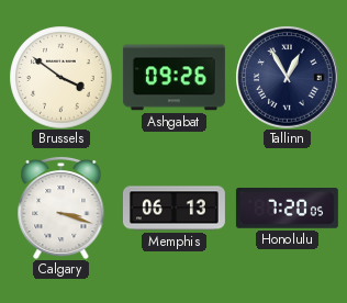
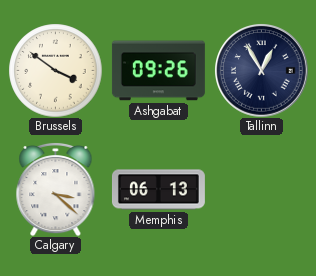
Calgary: 3:18 -> 3:22 (56, 189)
Honolulu: 7:20 -> none (287, 209)
